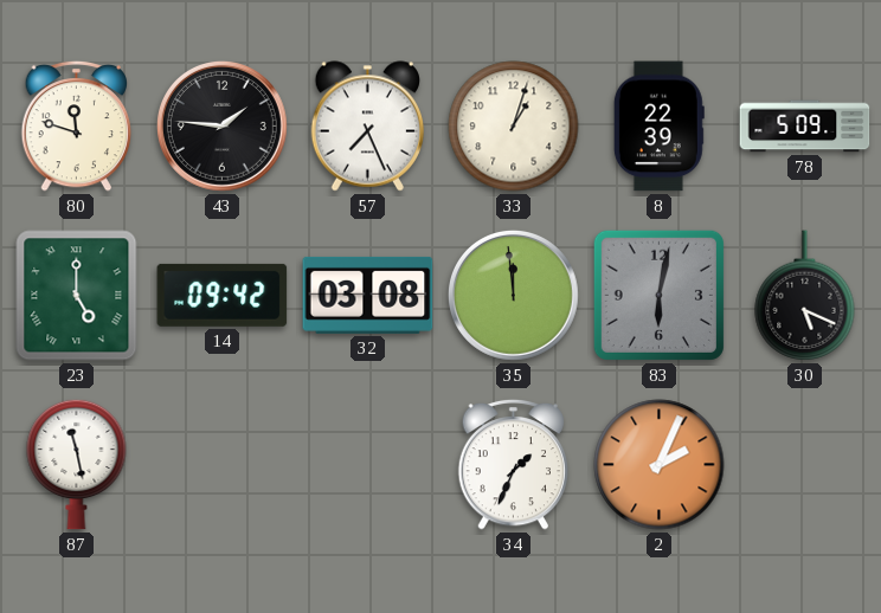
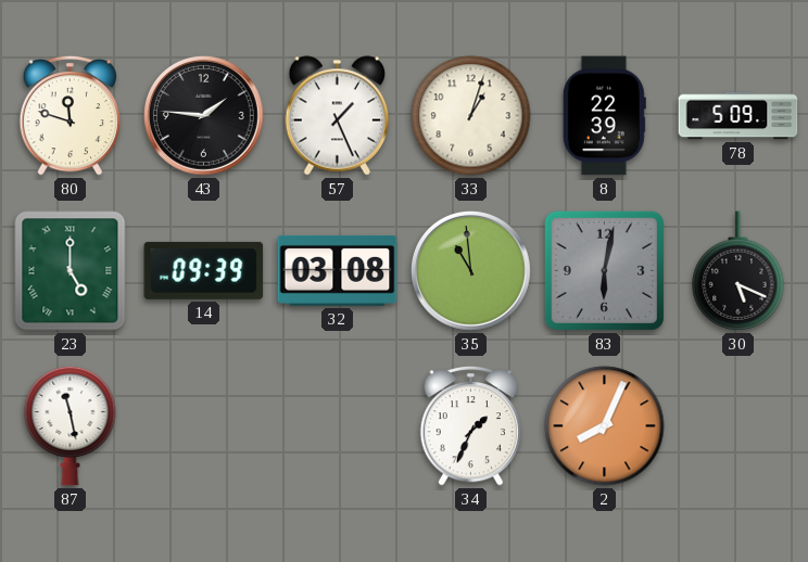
57: 7:26 -> 1:26 (337, 116)
14: 09:42 -> 09:39 (204, 270)
35: 11:59 -> 10:59 (470, 270)
2: 2:04 -> 8:04 (605, 426)
